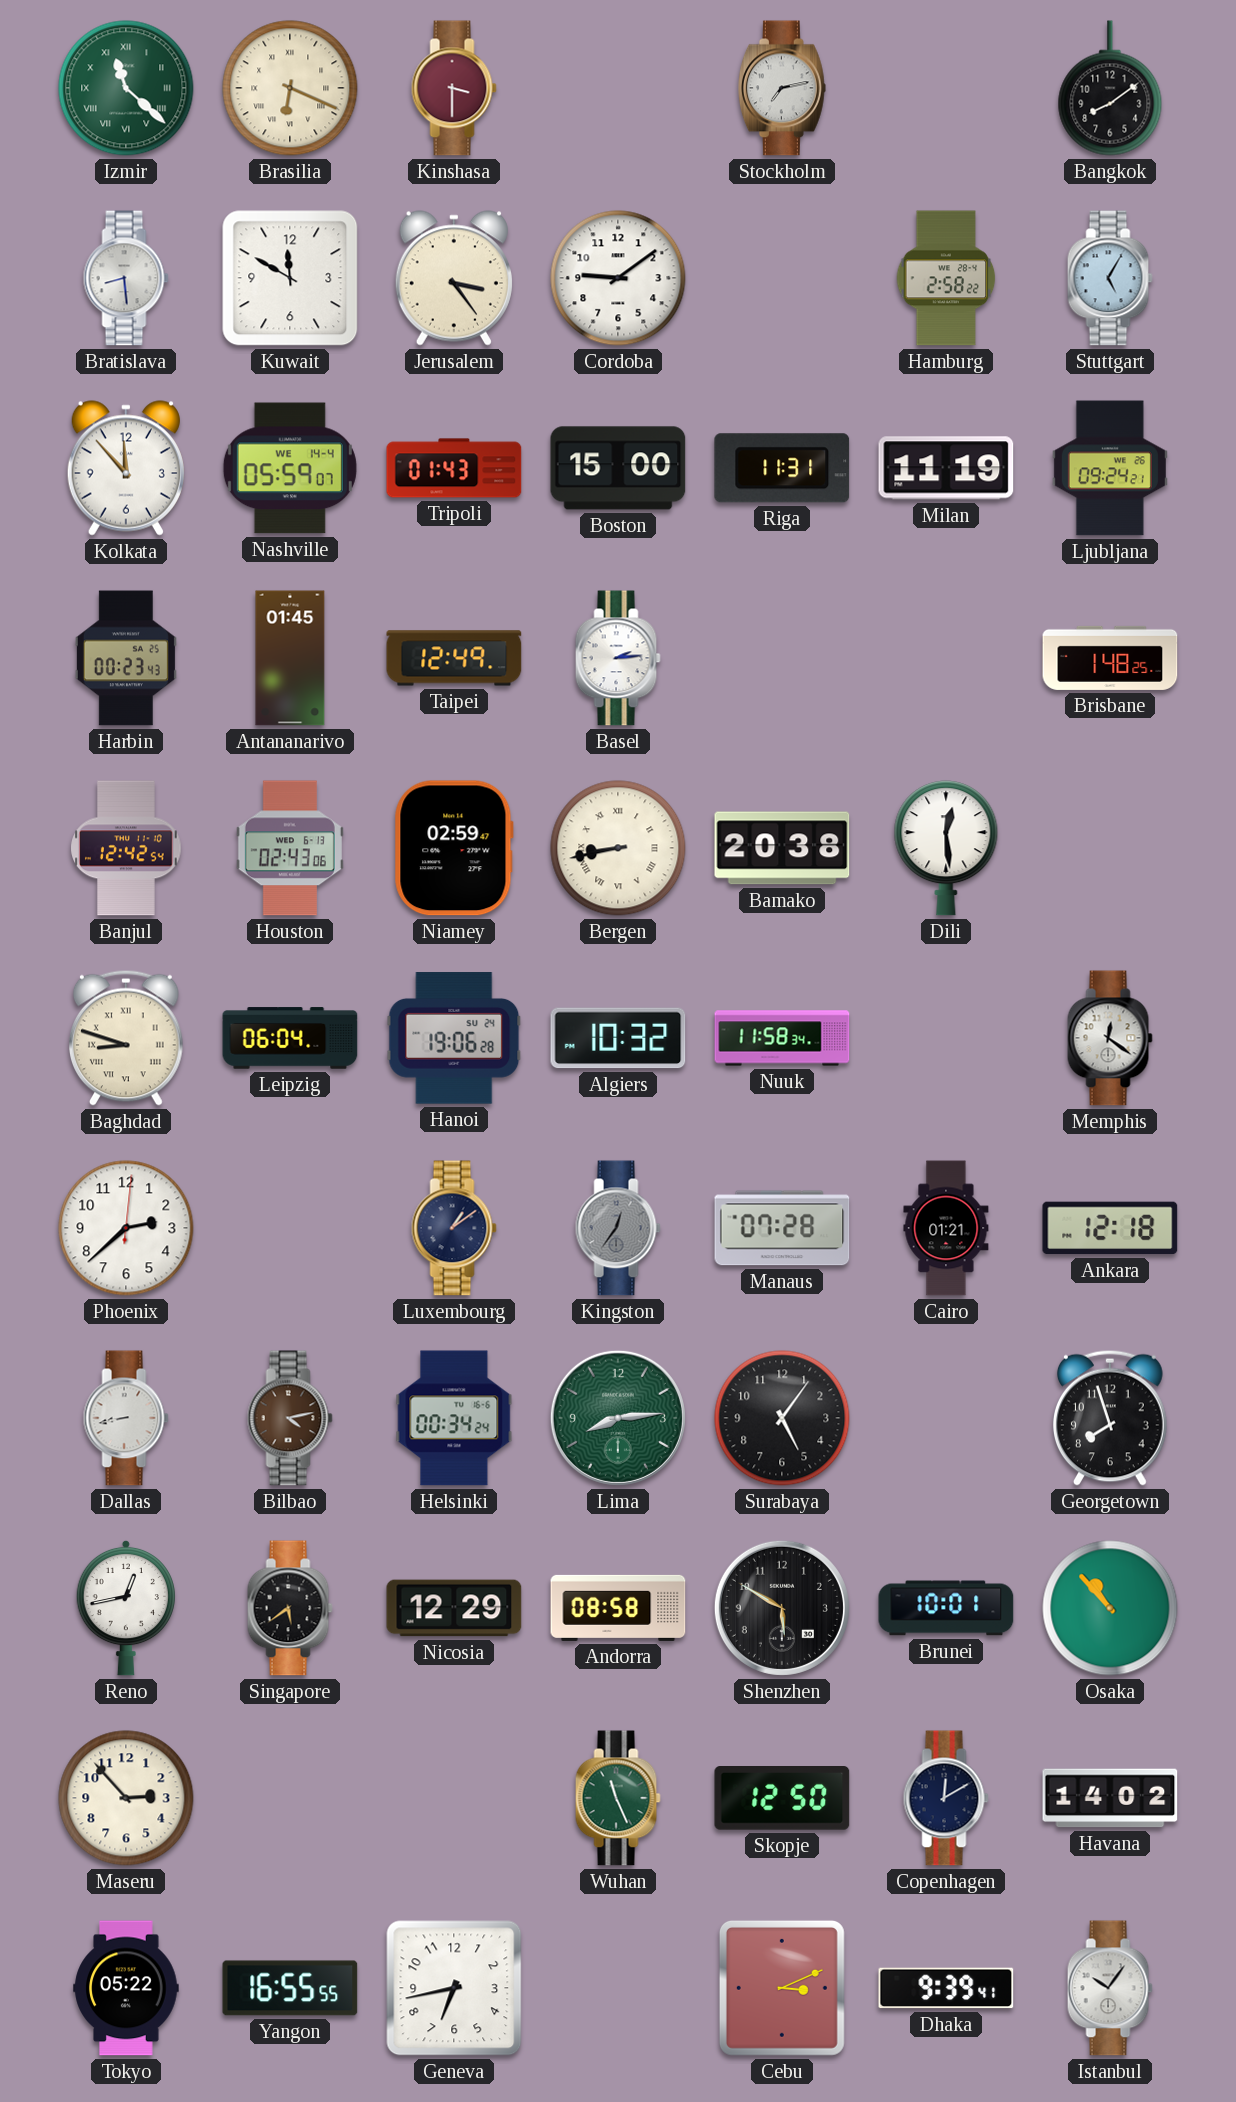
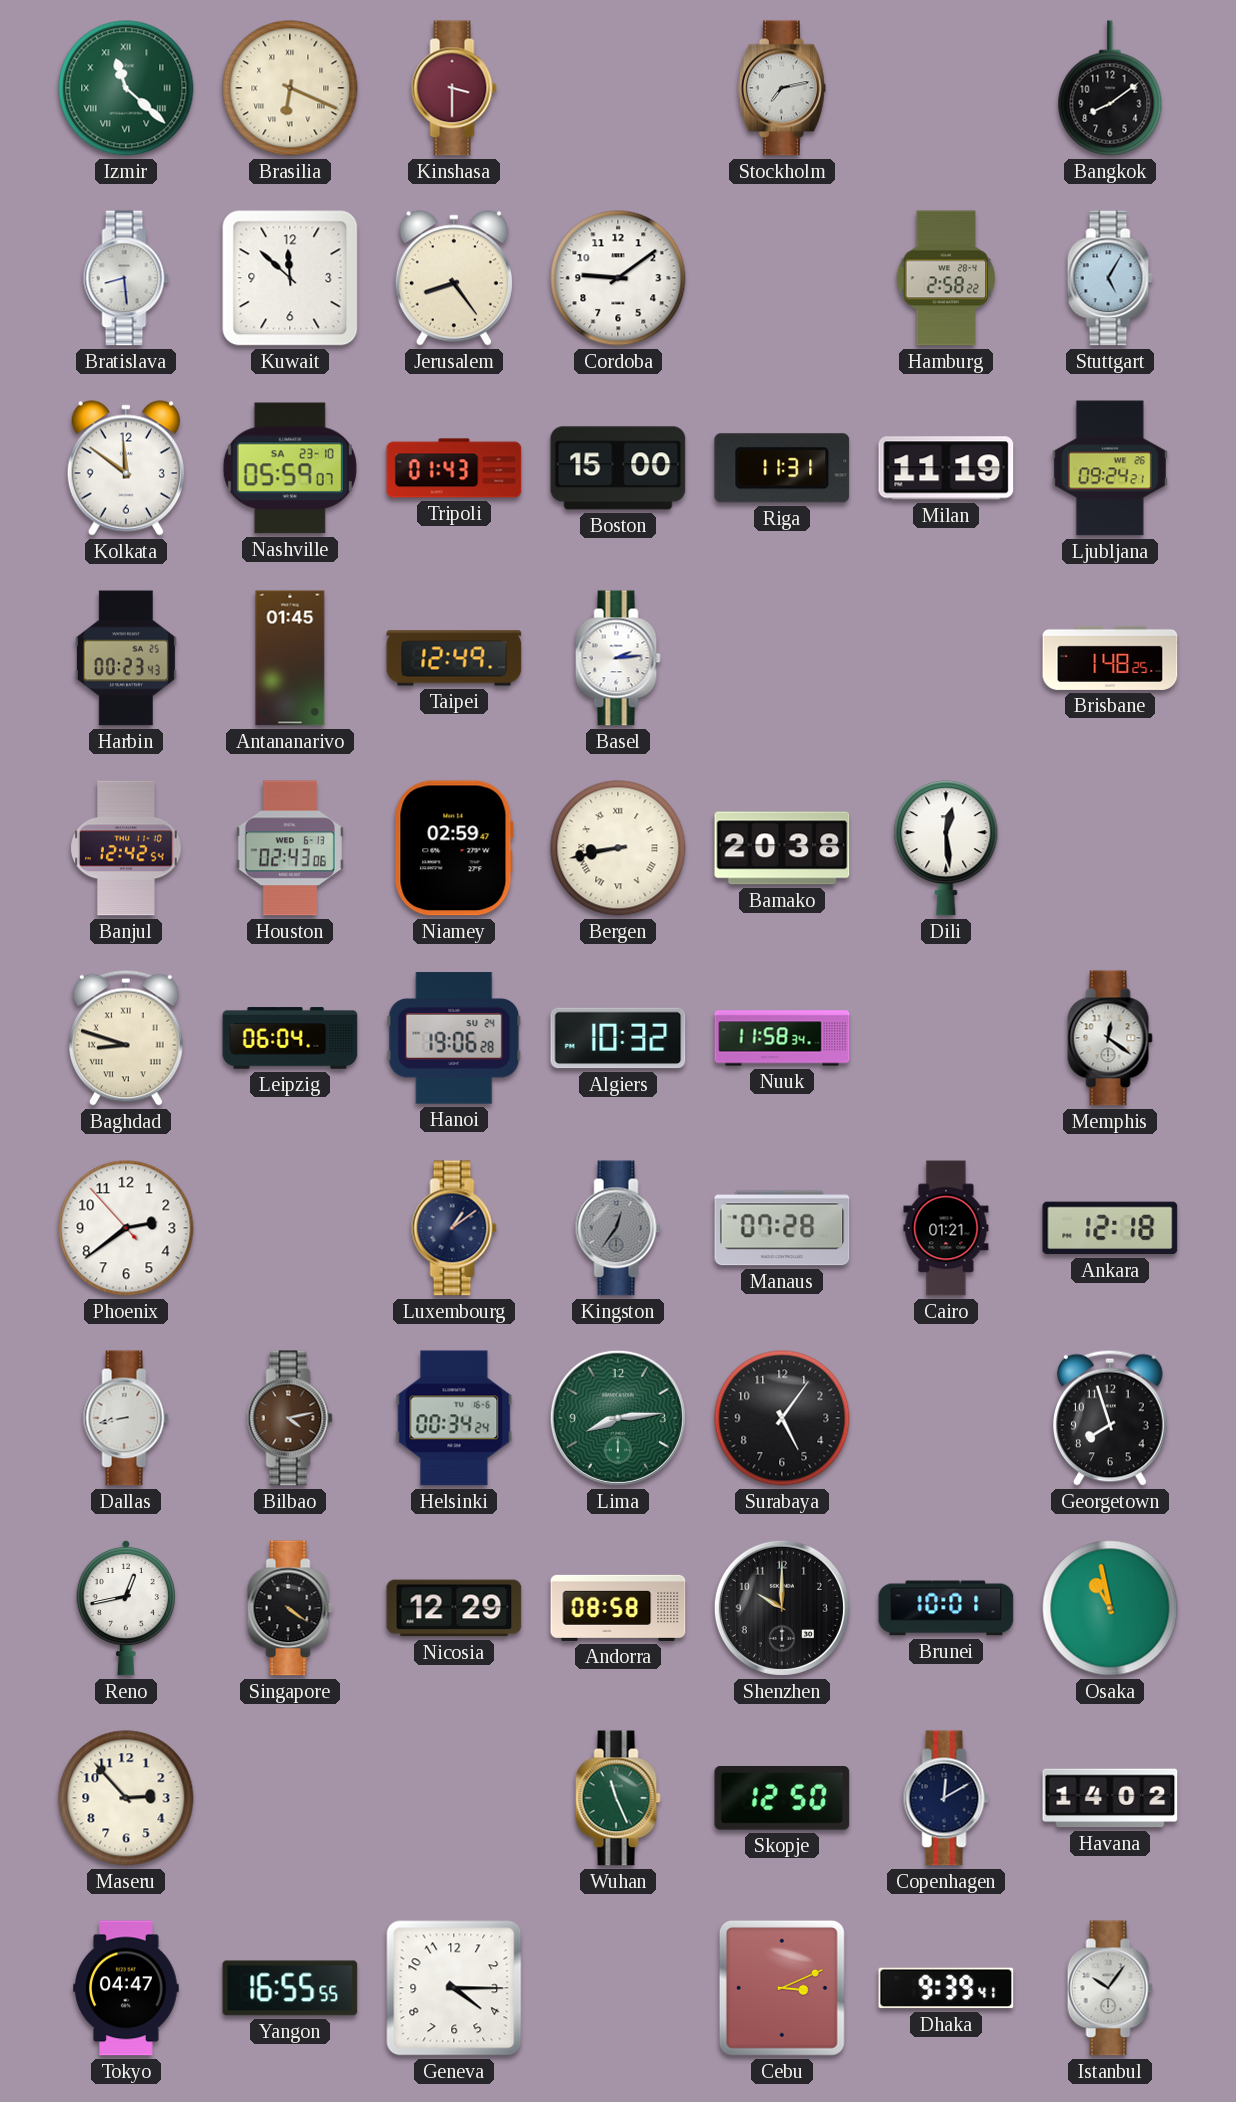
Kuwait: 11:50 -> 11:52 (290, 278)
Jerusalem: 3:24 -> 8:24 (454, 278)
Kolkata: 11:53 -> 11:51 (126, 468)
Nashville date: WE 14-4 -> SA 23-10 (290, 468)
Phoenix: 2:38:01 -> 2:38:53 (126, 1228)
Singapore: 5:39 -> 4:21 (290, 1608)
Shenzhen: 5:50 -> 10:00 (782, 1608)
Osaka: 10:53 -> 10:58 (1110, 1608)
Tokyo: 05:22 -> 04:47 (126, 1988)
Geneva: 6:43 -> 4:15 (454, 1988)
